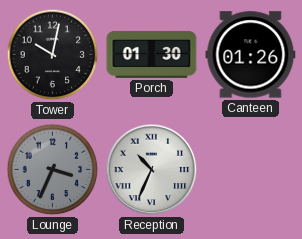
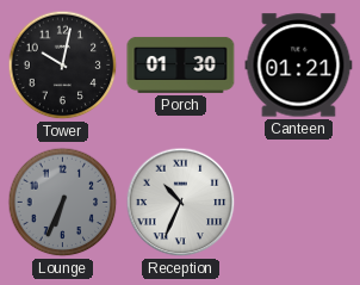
Canteen: 01:26 -> 01:21 (299, 66)
Lounge: 3:34 -> 6:34 (63, 203)
